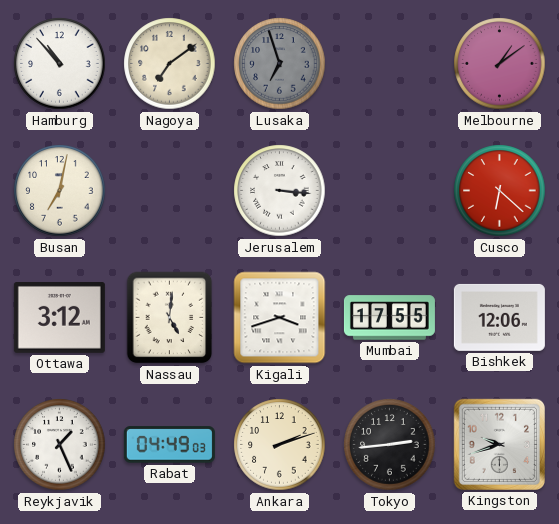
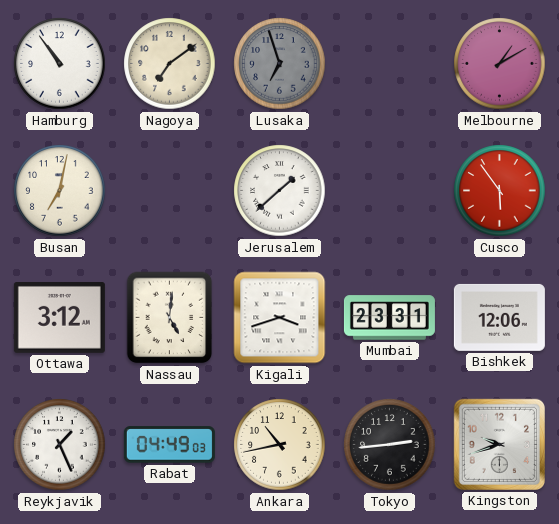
Hamburg: 10:53 -> 10:54 (60, 64)
Melbourne: 1:09 -> 1:10 (500, 64)
Jerusalem: 3:16 -> 1:38 (280, 191)
Cusco: 6:22 -> 5:54 (500, 191)
Mumbai: 17:55 -> 23:31 (389, 318)
Ankara: 2:12 -> 10:43 (280, 445)
